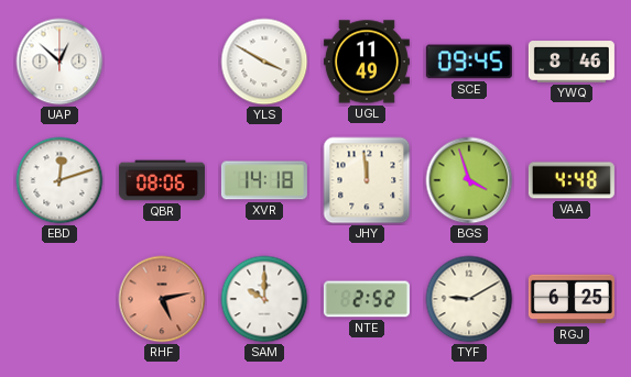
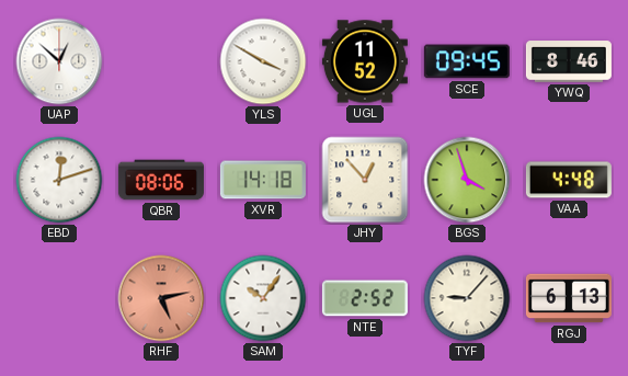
UGL: 11:49 -> 11:52 (365, 61)
JHY: 11:59 -> 12:53 (365, 180)
SAM: 10:00 -> 10:06 (263, 298)
TYF: 9:10 -> 9:07 (467, 298)
RGJ: 6:25 -> 6:13 (569, 298)
